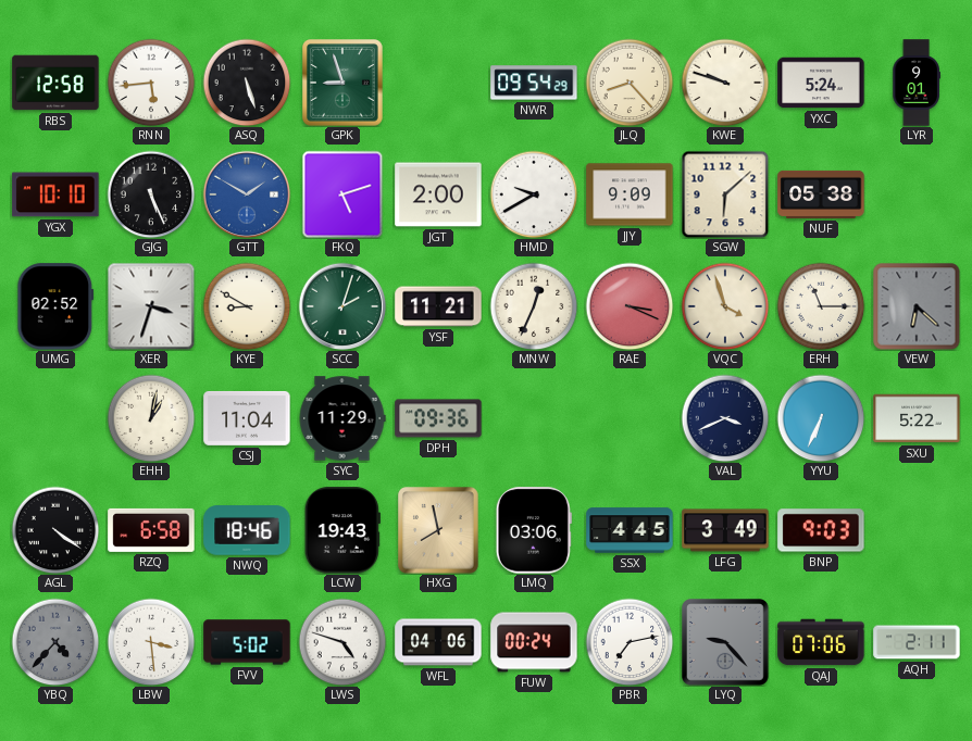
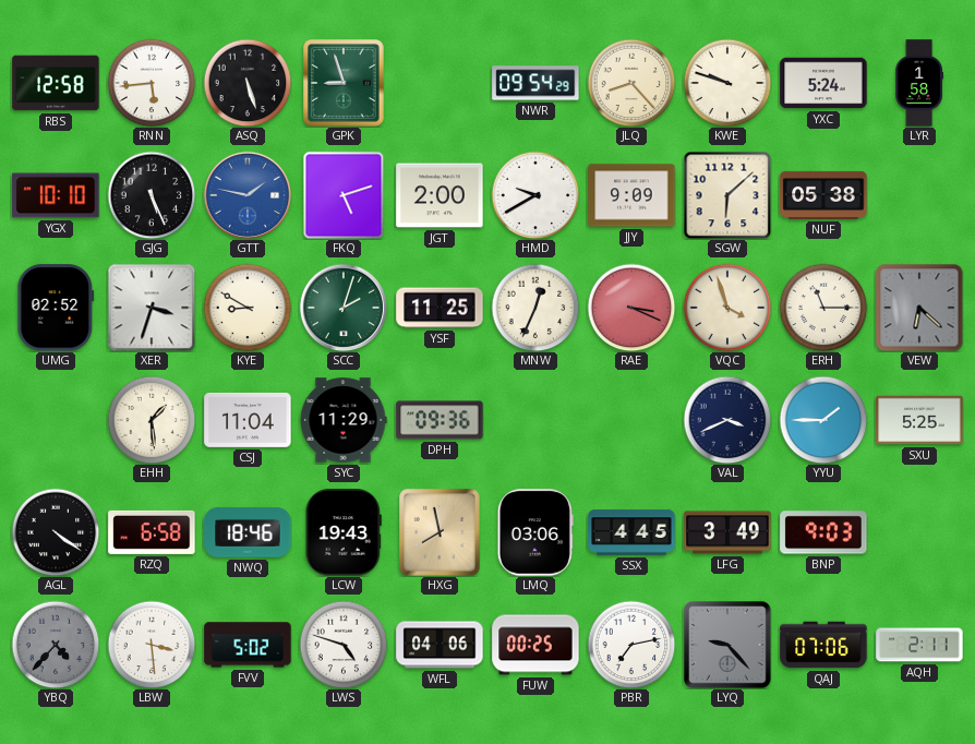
LYR: 9:01 -> 1:58 (919, 83)
GTT: 1:50 -> 1:47 (248, 195)
YSF: 11:21 -> 11:25 (440, 308)
EHH: 1:02 -> 1:29 (152, 420)
YYU: 6:34 -> 1:45 (823, 420)
SXU: 5:22 -> 5:25 (919, 420)
FUW: 00:24 -> 00:25 (535, 645)
